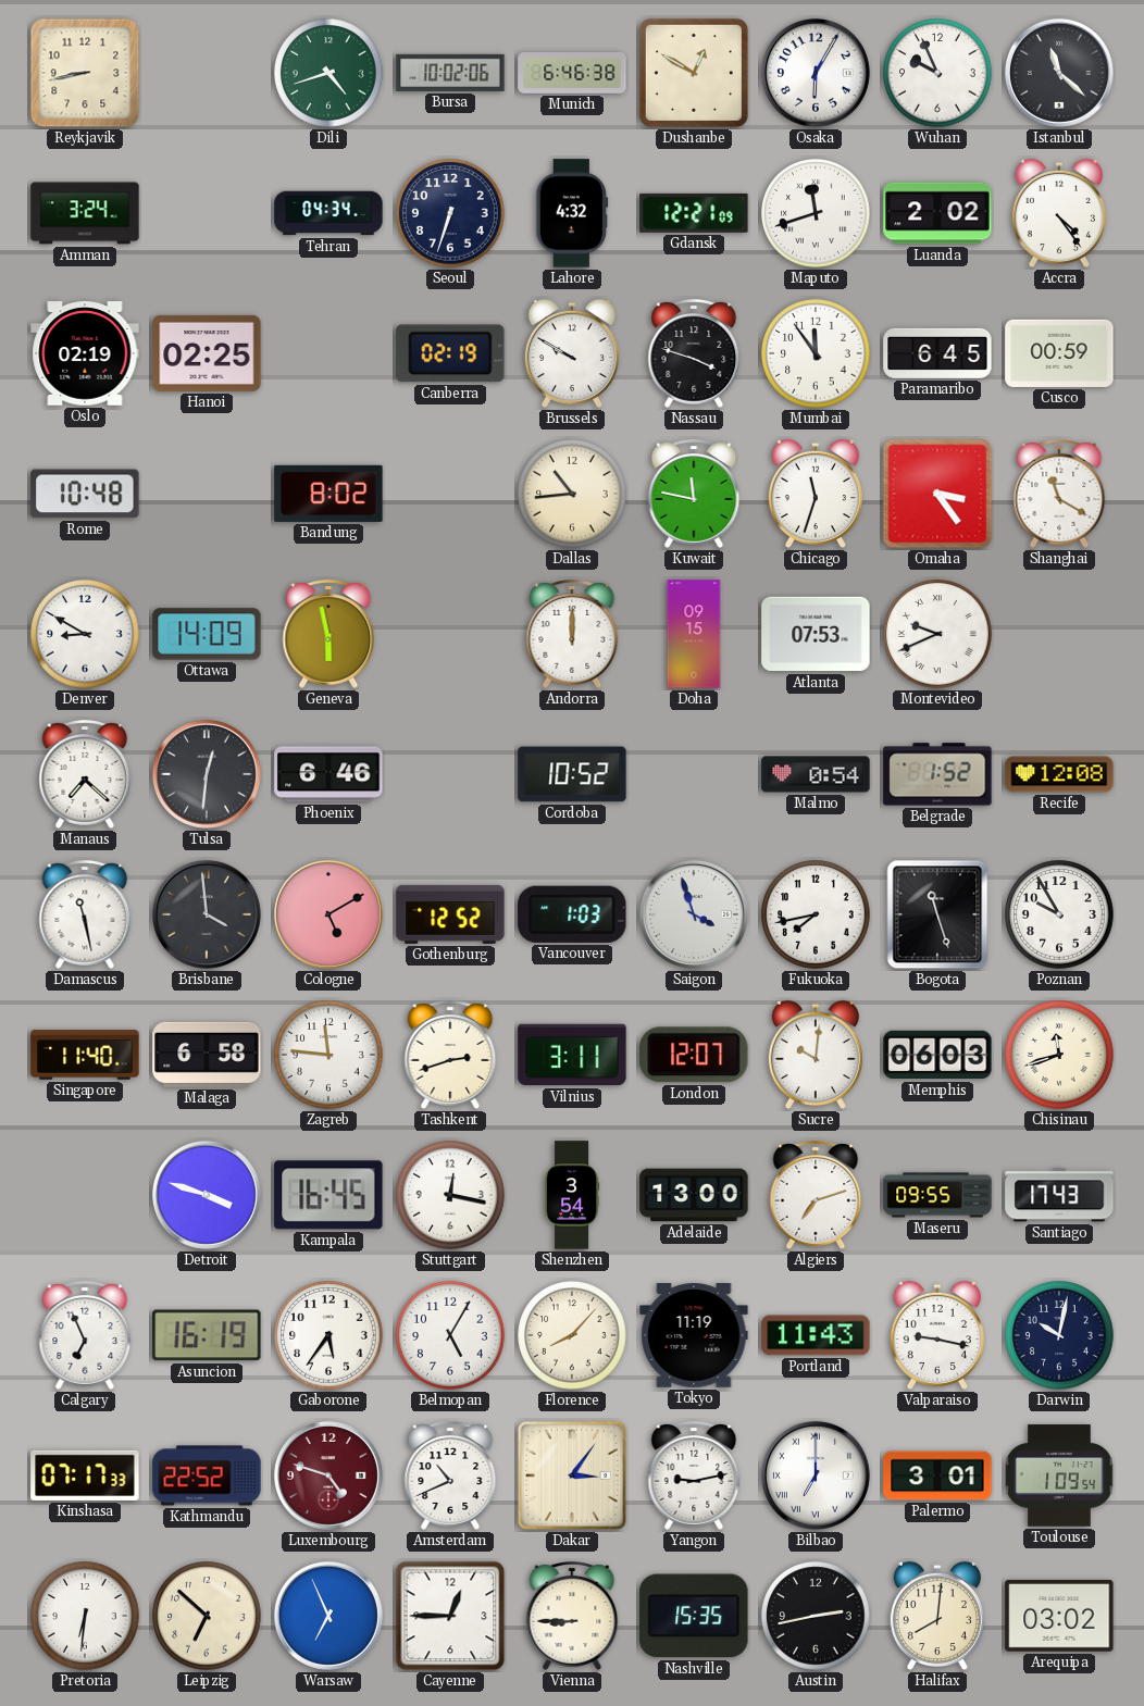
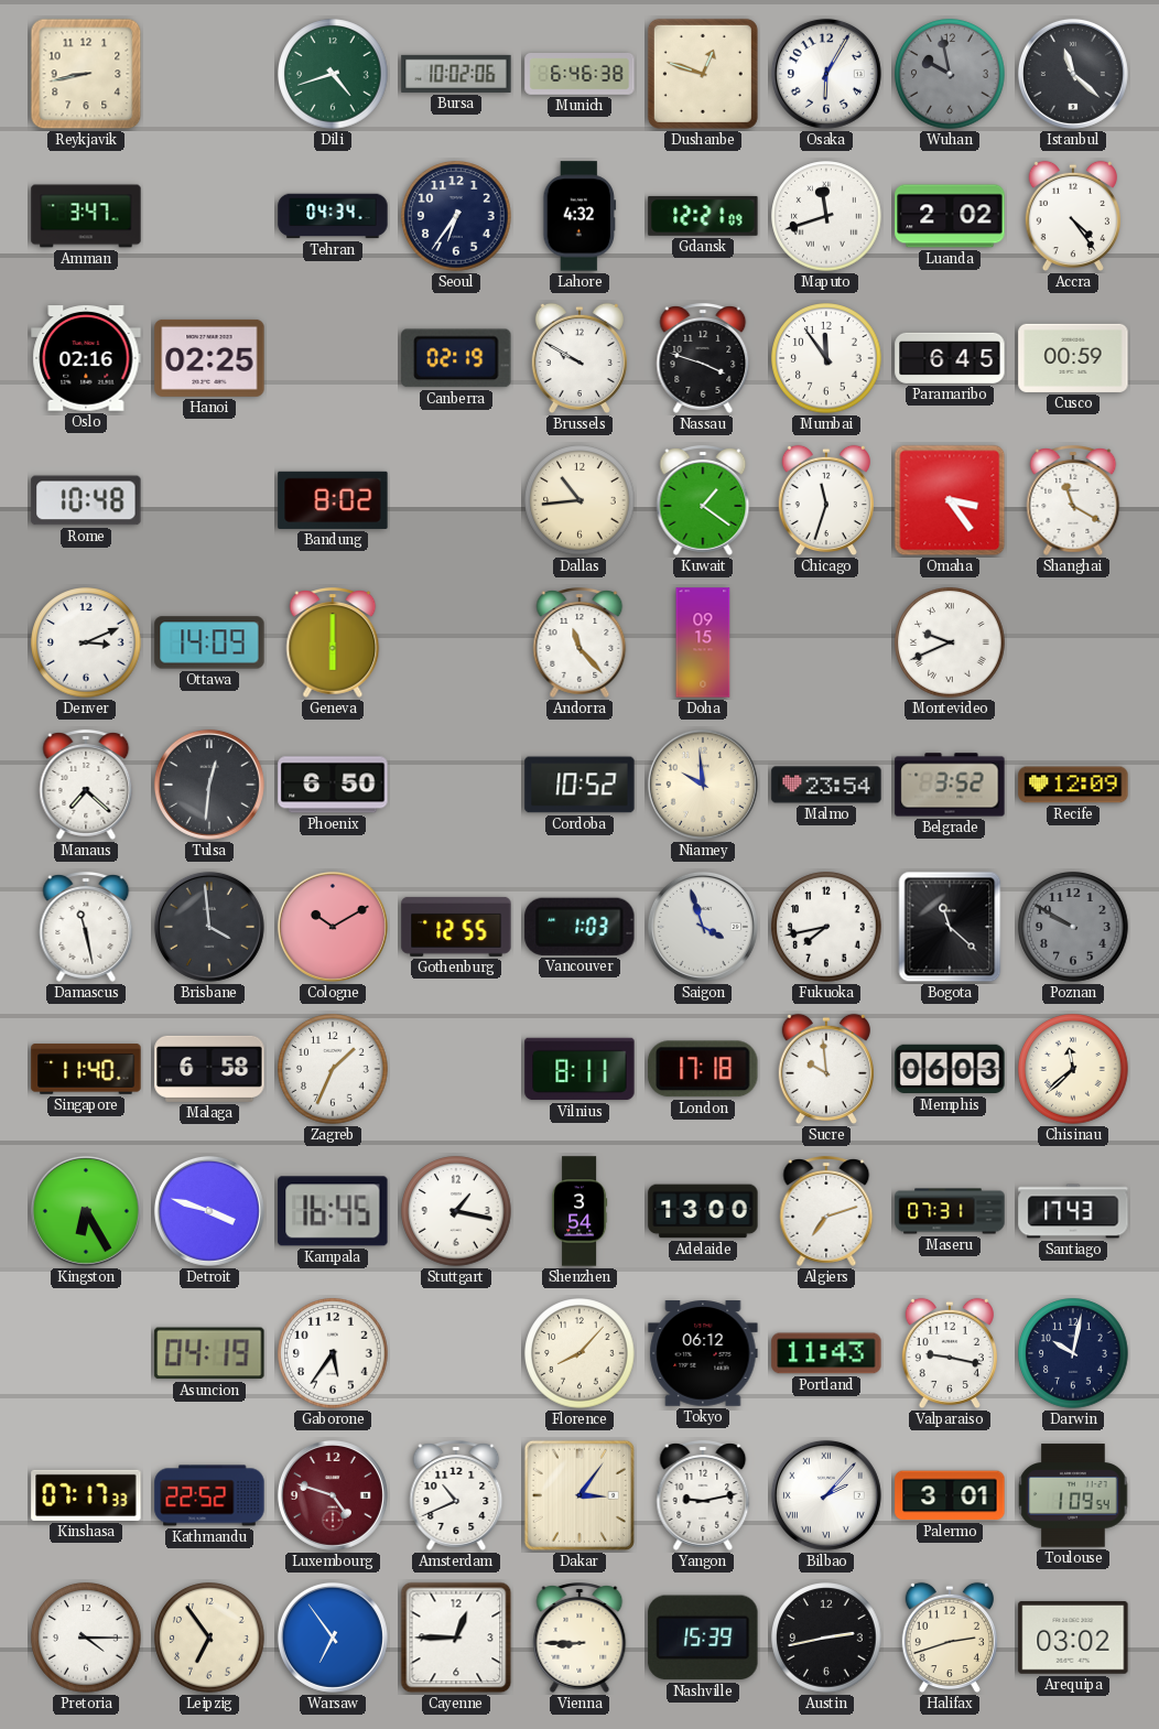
Dushanbe: 12:50 -> 12:48 (703, 74)
Wuhan: 9:56 -> 9:58 (950, 74)
Wuhan dial: white -> grey (950, 74)
Amman: 3:24 -> 3:47 (86, 216)
Seoul: 6:33 -> 6:36 (456, 216)
Oslo: 02:19 -> 02:16 (86, 358)
Kuwait: 11:47 -> 1:21 (703, 501)
Denver: 8:50 -> 3:11 (86, 642)
Geneva: 5:58 -> 6:00 (333, 644)
Andorra: 12:00 -> 11:23 (579, 644)
Atlanta: 07:53 -> none (816, 634)
Phoenix: 6:46 -> 6:50 (333, 785)
Niamey: none -> 9:59 (703, 785)
Malmo: 0:54 -> 23:54 (826, 785)
Belgrade: 1:52 -> 3:52 (950, 785)
Recife: 12:08 -> 12:09 (1073, 785)
Cologne: 5:10 -> 10:10 (333, 927)
Gothenburg: 12:52 -> 12:55 (456, 927)
Bogota: 11:27 -> 11:22 (950, 927)
Poznan: 9:55 -> 9:50 (1073, 927)
Poznan dial: white -> grey (1073, 927)
Zagreb: 11:46 -> 1:34 (333, 1069)
Tashkent: 2:42 -> none (450, 1056)
Vilnius: 3:11 -> 8:11 (579, 1069)
London: 12:07 -> 17:18 (704, 1069)
Sucre: 10:01 -> 9:59 (826, 1069)
Chisinau: 11:42 -> 11:38 (1073, 1069)
Kingston: none -> 6:25 (86, 1211)
Stuttgart: 12:17 -> 1:17 (456, 1211)
Maseru: 09:55 -> 07:31 (950, 1211)
Calgary: 6:56 -> none (85, 1336)
Asuncion: 16:19 -> 04:19 (209, 1353)
Belmopan: 5:05 -> none (450, 1335)
Tokyo: 11:19 -> 06:12 (703, 1353)
Bilbao: 7:00 -> 2:07 (826, 1495)
Pretoria: 6:31 -> 4:15 (86, 1638)
Leipzig: 6:52 -> 6:54 (209, 1638)
Warsaw: 6:56 -> 6:54 (333, 1638)
Nashville: 15:35 -> 15:39 (703, 1638)
Halifax: 8:01 -> 2:42 (950, 1638)
